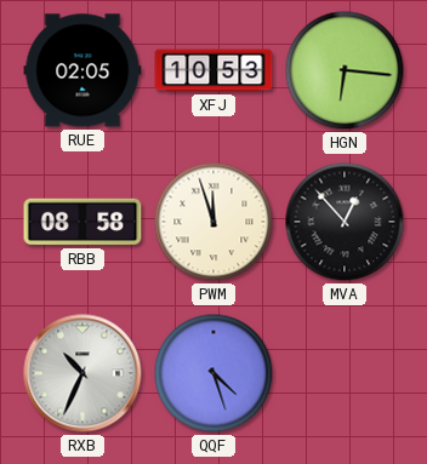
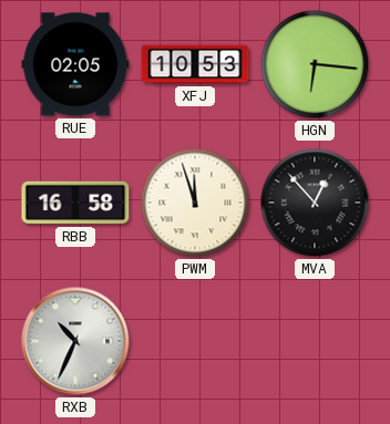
RBB: 08:58 -> 16:58 (75, 203)
QQF: 4:27 -> none (213, 373)
